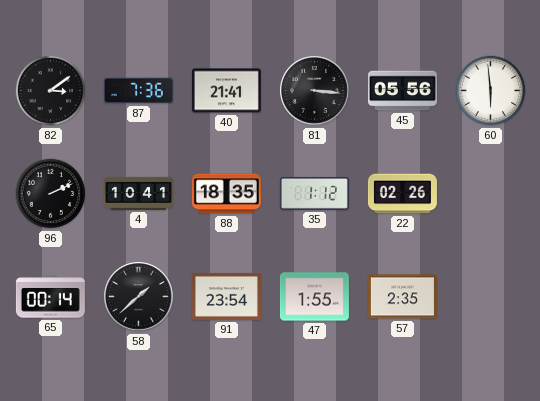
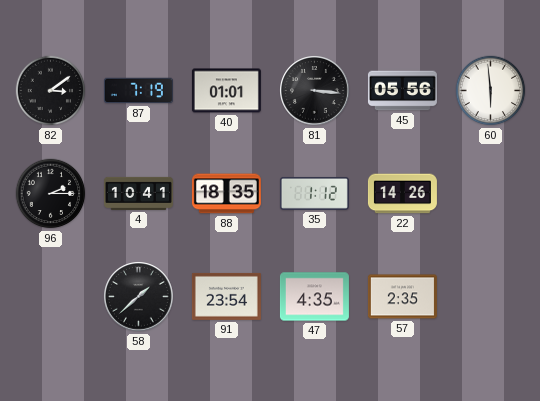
87: 7:36 -> 7:19 (138, 91)
40: 21:41 -> 01:01 (226, 91)
96: 2:11 -> 2:15 (51, 194)
22: 02:26 -> 14:26 (402, 194)
65: 00:14 -> none (50, 297)
47: 1:55 -> 4:35 (314, 297)
